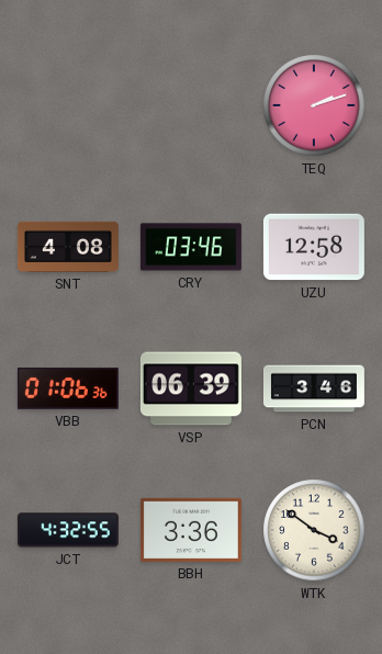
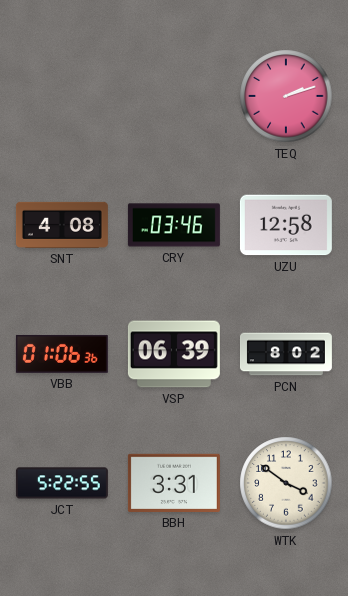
PCN: 3:46 -> 8:02 (286, 354)
JCT: 4:32 -> 5:22 (62, 483)
BBH: 3:36 -> 3:31 (174, 483)
